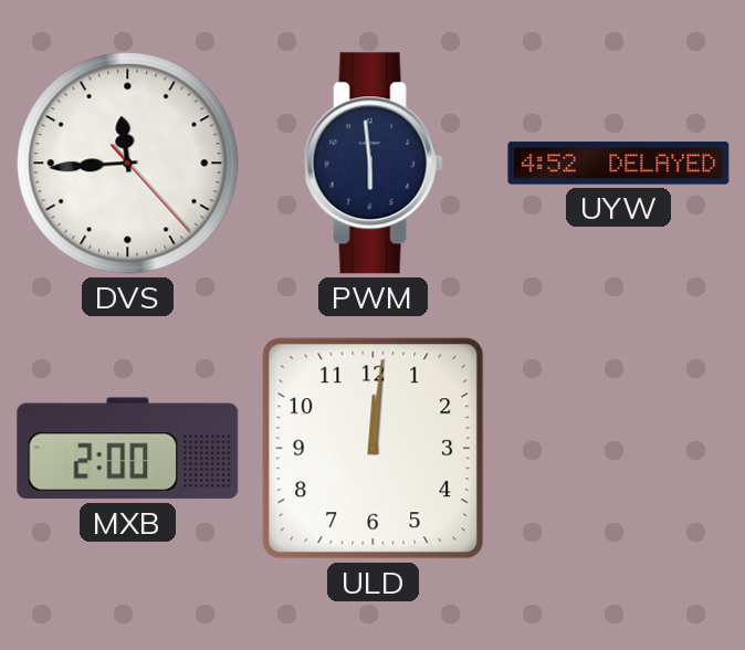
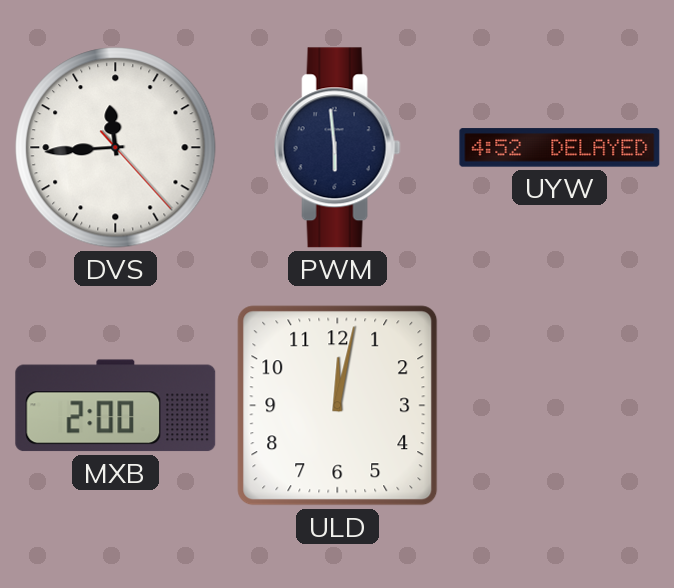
ULD: 12:01 -> 12:02 (338, 406)
